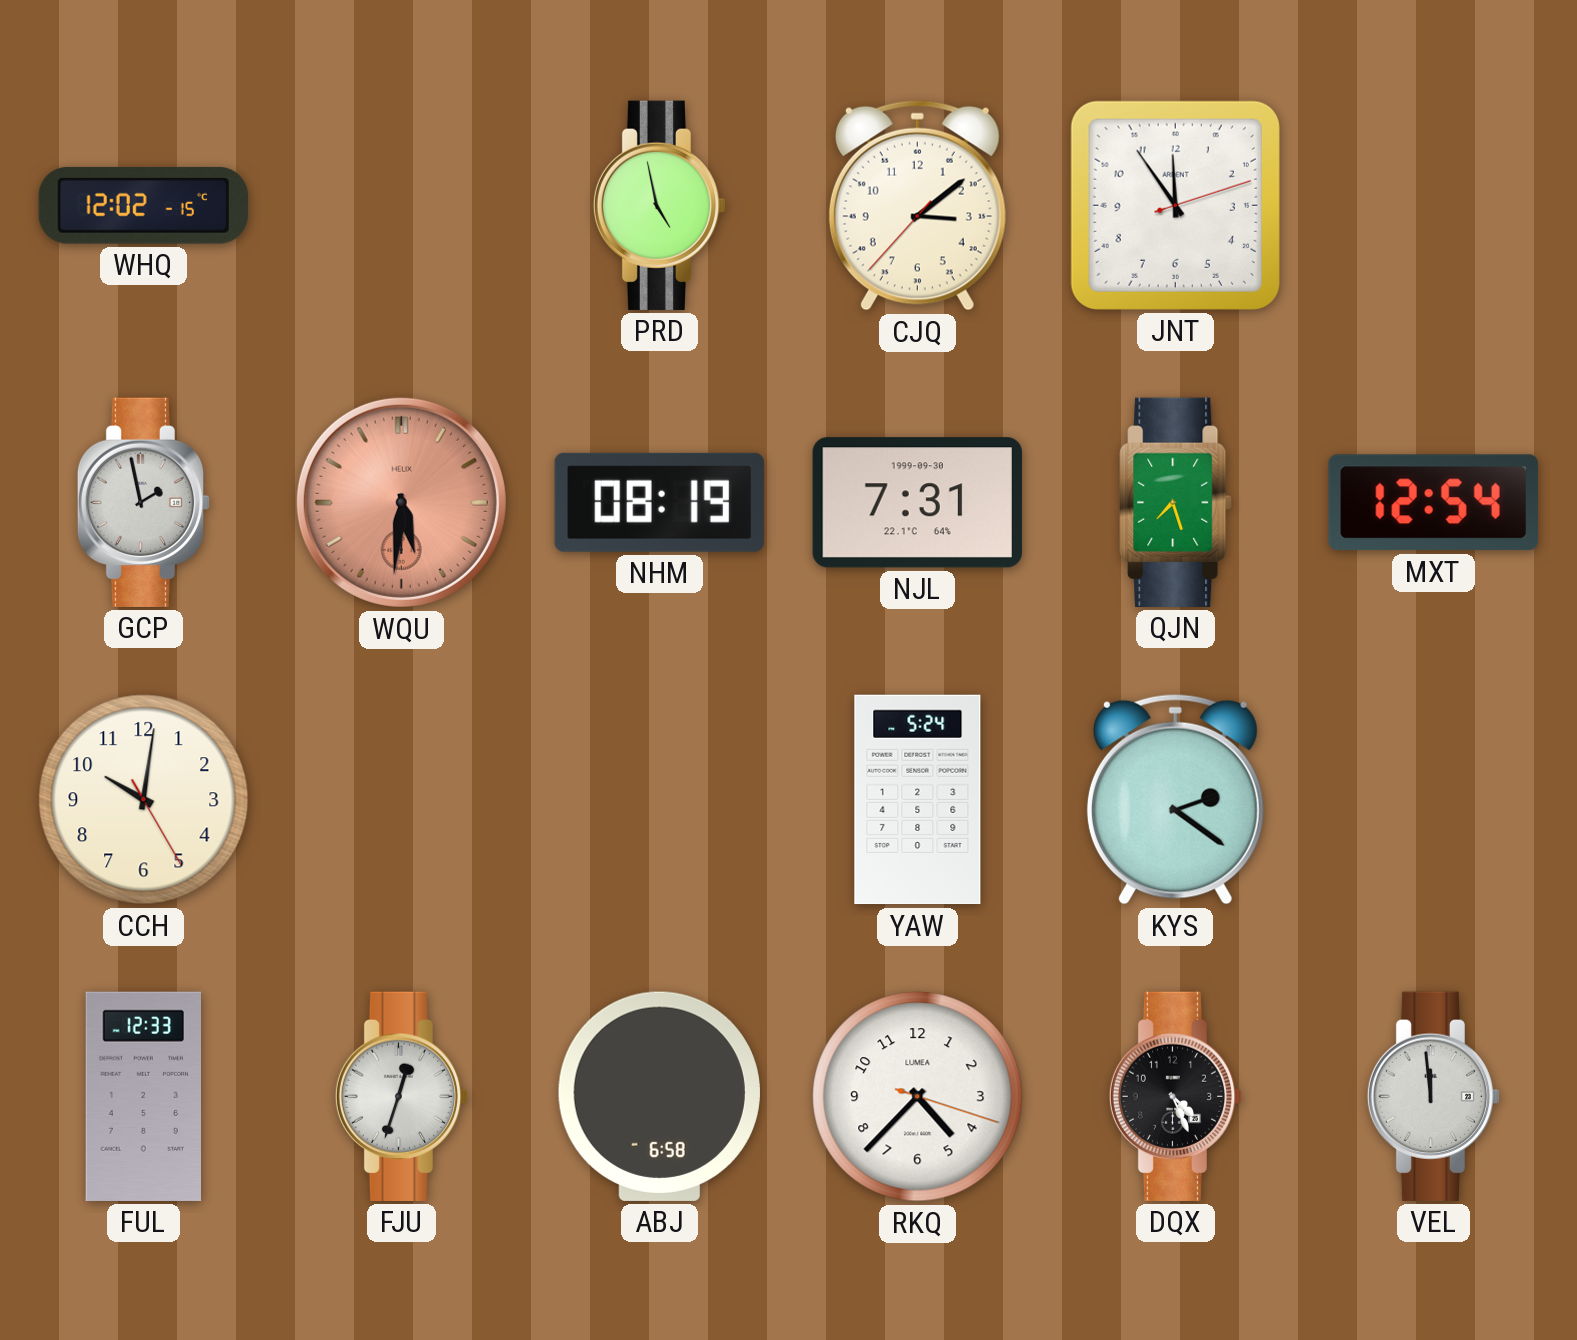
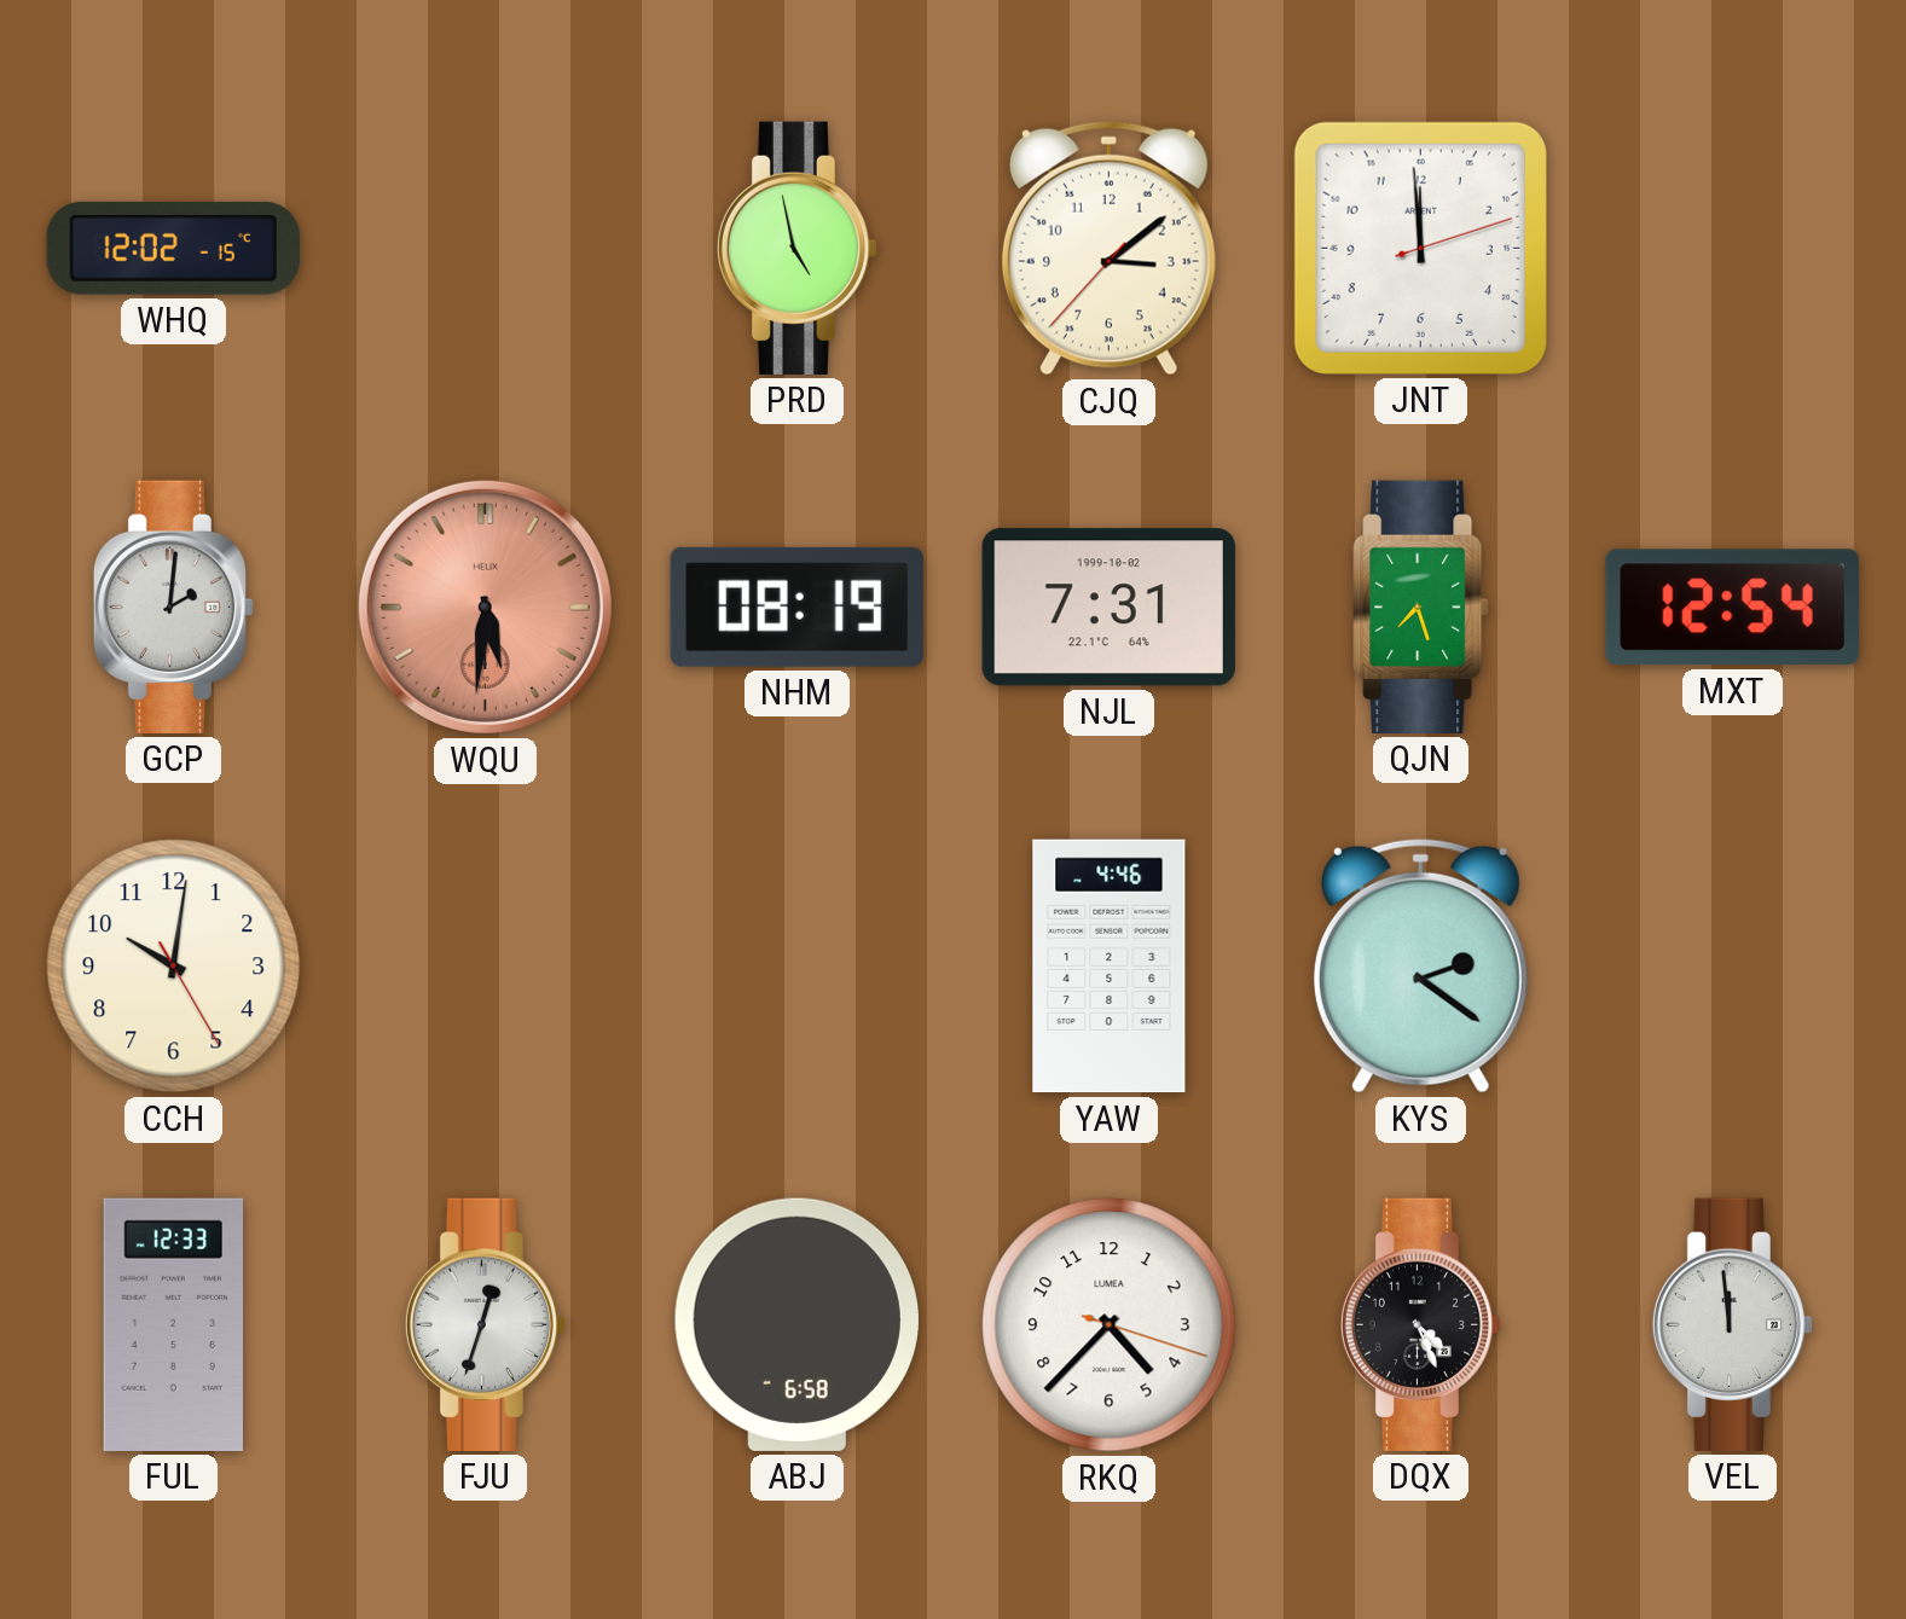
JNT: 11:54 -> 11:59 (1420, 248)
GCP: 1:58 -> 2:01 (174, 607)
NJL date: 1999-09-30 -> 1999-10-02 (1108, 608)
YAW: 5:24 -> 4:46 (1110, 967)
